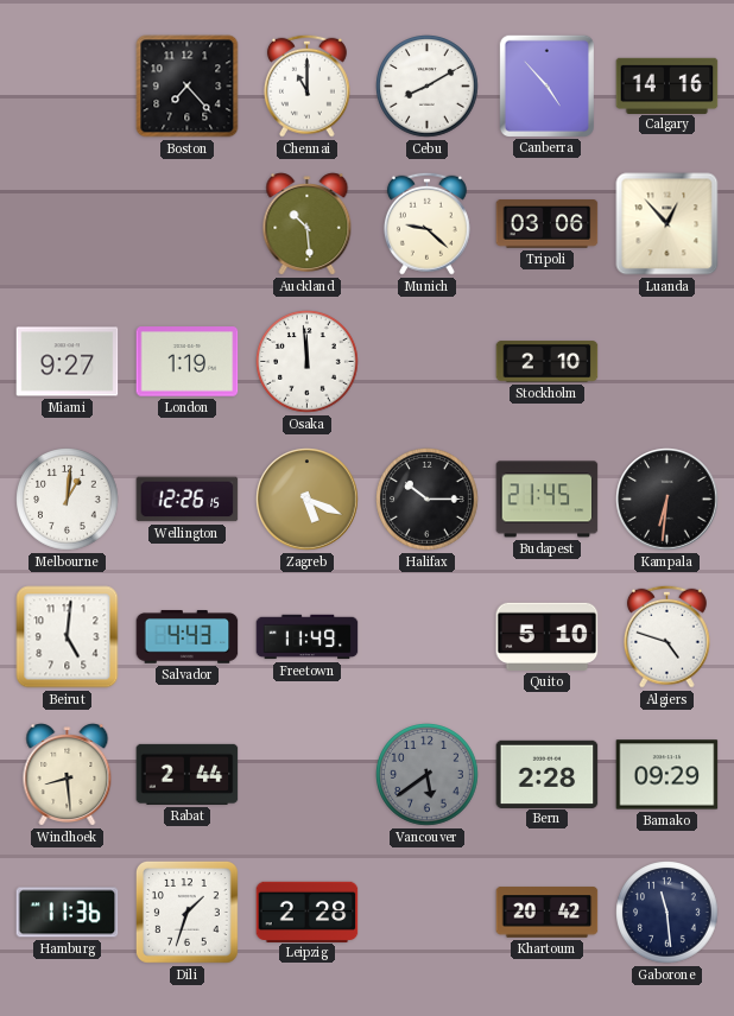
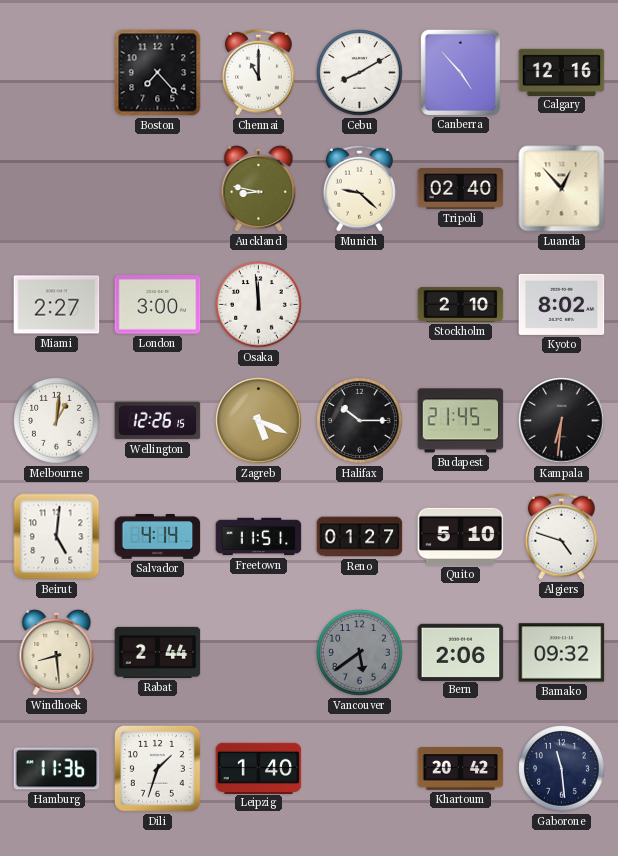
Calgary: 14:16 -> 12:16 (562, 72)
Auckland: 10:29 -> 8:47 (259, 189)
Tripoli: 03:06 -> 02:40 (461, 189)
Miami: 9:27 -> 2:27 (57, 305)
London: 1:19 -> 3:00 (158, 305)
Kyoto: none -> 8:02 (562, 304)
Salvador: 4:43 -> 4:14 (158, 537)
Freetown: 11:49 -> 11:51 (259, 537)
Reno: none -> 01:27 (360, 537)
Bern: 2:28 -> 2:06 (461, 652)
Bamako: 09:29 -> 09:32 (562, 653)
Leipzig: 2:28 -> 1:40 (259, 768)
